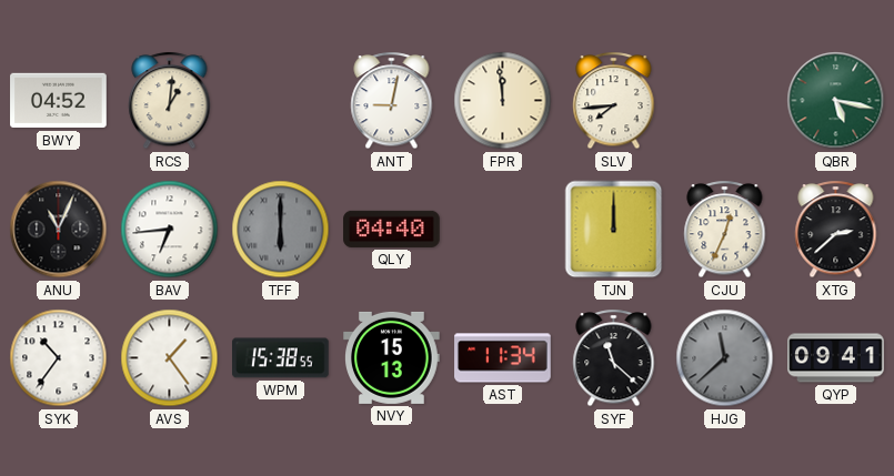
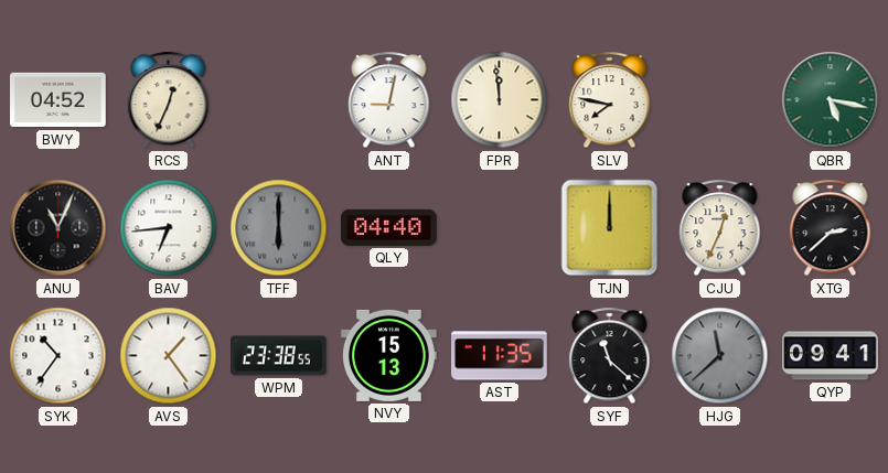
RCS: 1:01 -> 12:34 (169, 100)
SLV: 7:44 -> 7:47 (610, 100)
WPM: 15:38 -> 23:38 (279, 356)
AST: 11:34 -> 11:35 (500, 356)
